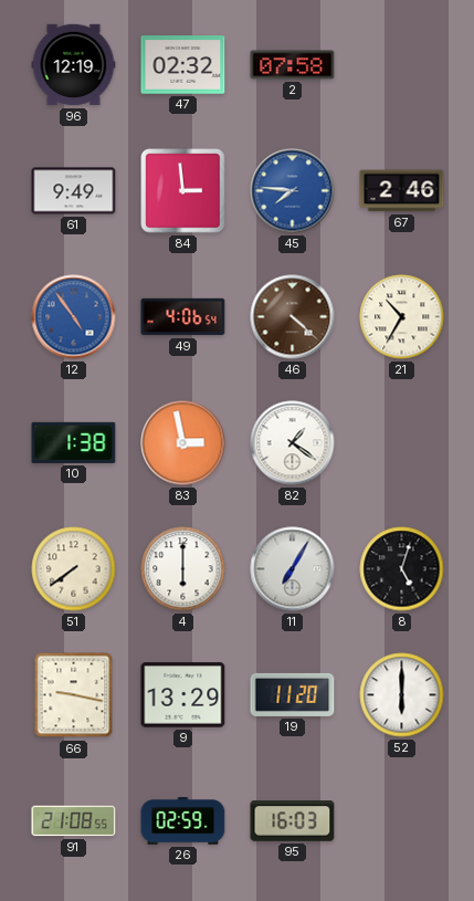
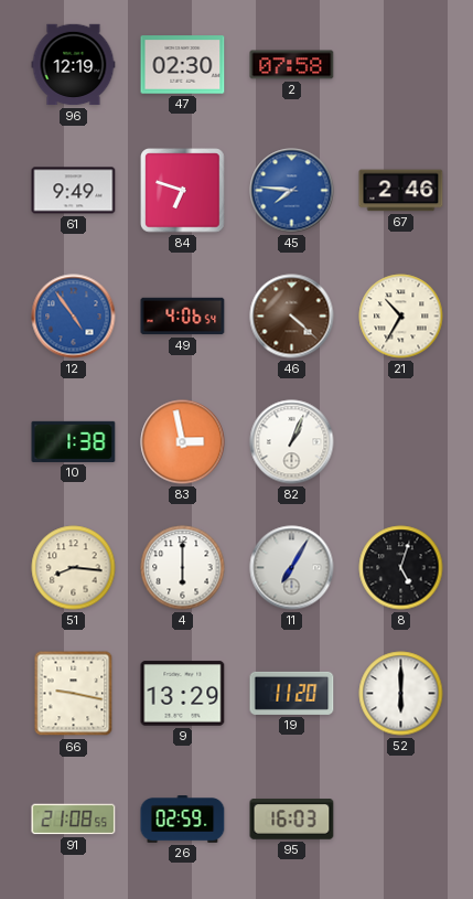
47: 02:32 -> 02:30 (183, 65)
84: 2:59 -> 6:48 (183, 191)
82: 1:21 -> 1:04 (292, 442)
51: 7:39 -> 8:16 (74, 568)
